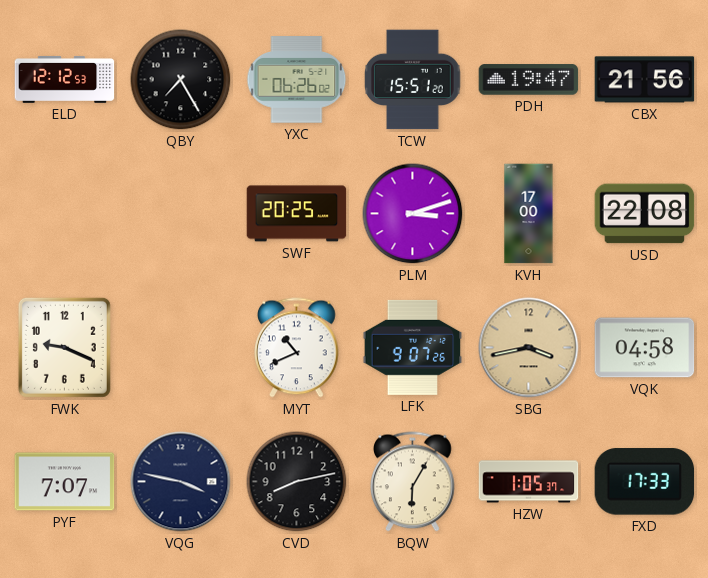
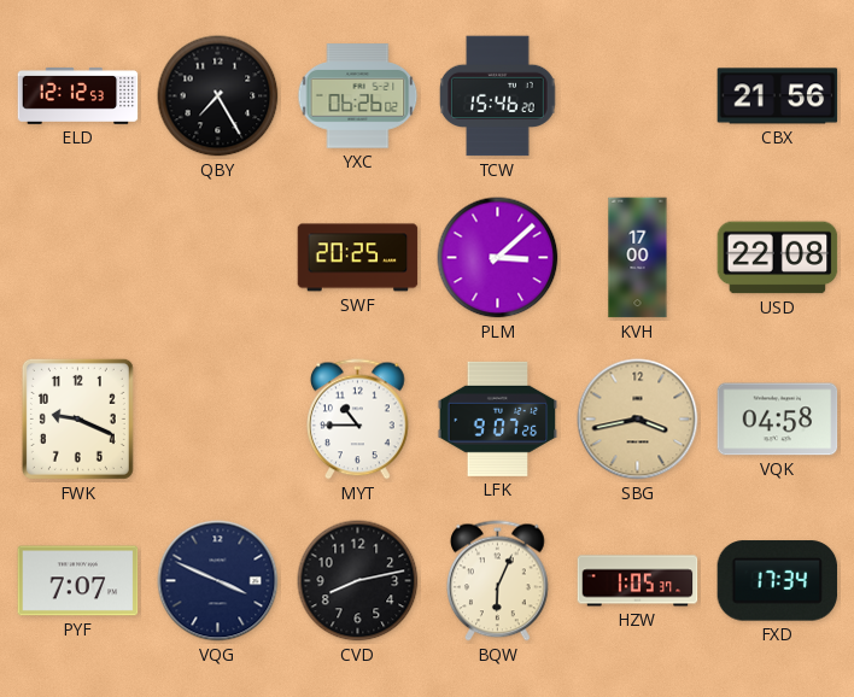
TCW: 15:51 -> 15:46 (498, 96)
PDH: 19:47 -> none (529, 80)
PLM: 3:12 -> 3:08 (498, 258)
MYT: 10:41 -> 10:45 (358, 420)
VQG: 3:47 -> 3:49 (218, 581)
BQW: 6:05 -> 6:04 (498, 581)
FXD: 17:33 -> 17:34 (778, 581)
